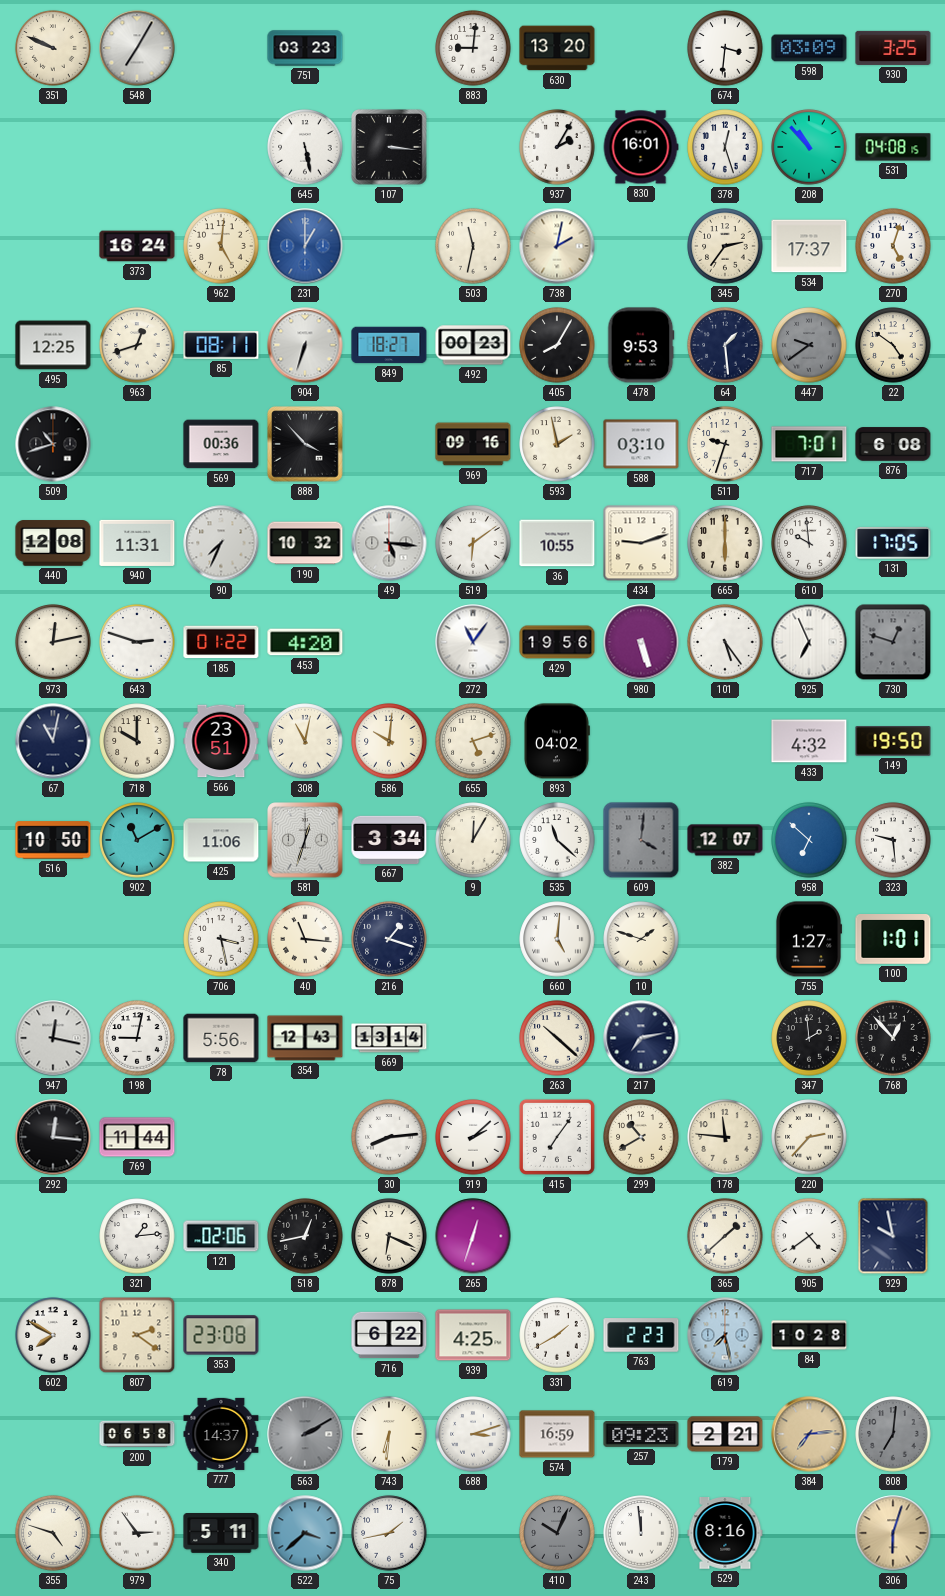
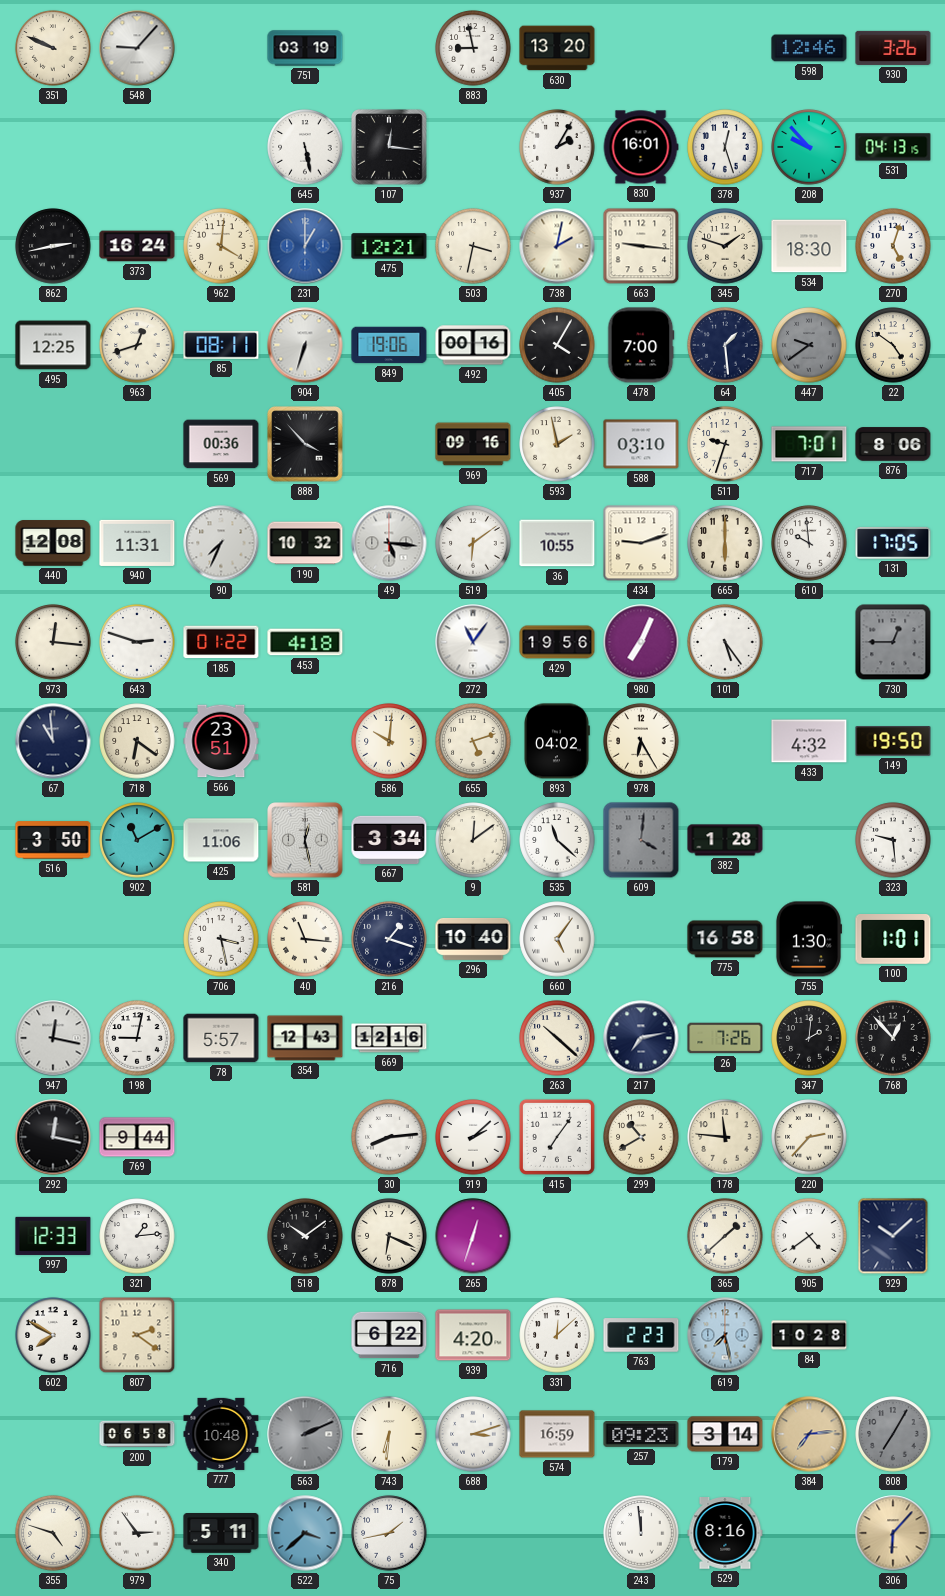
548: 7:05 -> 9:07 (137, 48)
751: 03:23 -> 03:19 (305, 48)
883: 9:01 -> 8:58 (473, 48)
674: 3:31 -> none (725, 48)
598: 03:09 -> 12:46 (809, 48)
930: 3:25 -> 3:26 (893, 48)
107: 3:16 -> 12:16 (389, 147)
208: 10:53 -> 9:53 (809, 147)
531: 04:08 -> 04:13 (893, 147)
862: none -> 2:43 (53, 246)
962: 5:01 -> 4:01 (221, 246)
475: none -> 12:21 (389, 246)
503: 11:32 -> 3:32 (473, 246)
663: none -> 9:16 (641, 246)
345: 2:36 -> 1:48 (725, 246)
534: 17:37 -> 18:30 (809, 246)
849: 18:27 -> 19:06 (389, 345)
492: 00:23 -> 00:16 (473, 345)
405: 8:05 -> 4:05 (557, 345)
478: 9:53 -> 7:00 (641, 345)
509: 10:42 -> none (53, 444)
876: 6:08 -> 8:06 (893, 444)
973: 12:13 -> 12:16 (53, 642)
453: 4:20 -> 4:18 (305, 642)
980: 5:27 -> 7:04 (641, 642)
925: 6:56 -> none (809, 642)
730: 12:48 -> 12:45 (893, 642)
67: 11:02 -> 10:59 (53, 741)
718: 10:00 -> 6:21 (137, 741)
308: 11:02 -> none (305, 741)
978: none -> 6:25 (641, 741)
516: 10:50 -> 3:50 (53, 840)
581: 12:33 -> 12:28 (305, 840)
9: 12:05 -> 12:09 (473, 840)
382: 12:07 -> 1:28 (725, 840)
958: 6:52 -> none (809, 840)
296: none -> 10:40 (473, 939)
660: 5:01 -> 5:06 (557, 939)
10: 1:48 -> none (641, 939)
775: none -> 16:58 (725, 939)
755: 1:27 -> 1:30 (808, 939)
78: 5:56 -> 5:57 (221, 1038)
669: 13:14 -> 12:16 (389, 1038)
26: none -> 7:26 (725, 1038)
347: 1:59 -> 2:01 (809, 1038)
292: 12:16 -> 12:17 (53, 1137)
769: 11:44 -> 9:44 (137, 1137)
997: none -> 12:33 (53, 1236)
121: 02:06 -> none (221, 1236)
518: 12:43 -> 10:09 (305, 1236)
929: 9:58 -> 10:08 (893, 1236)
353: 23:08 -> none (221, 1335)
939: 4:25 -> 4:20 (473, 1335)
331: 1:40 -> 12:08 (557, 1335)
777: 14:37 -> 10:48 (221, 1434)
563: 2:10 -> 2:11 (305, 1434)
179: 2:21 -> 3:14 (725, 1434)
808: 7:01 -> 7:05 (893, 1434)
410: 10:04 -> none (557, 1533)
306: 6:03 -> 6:07 (893, 1533)
